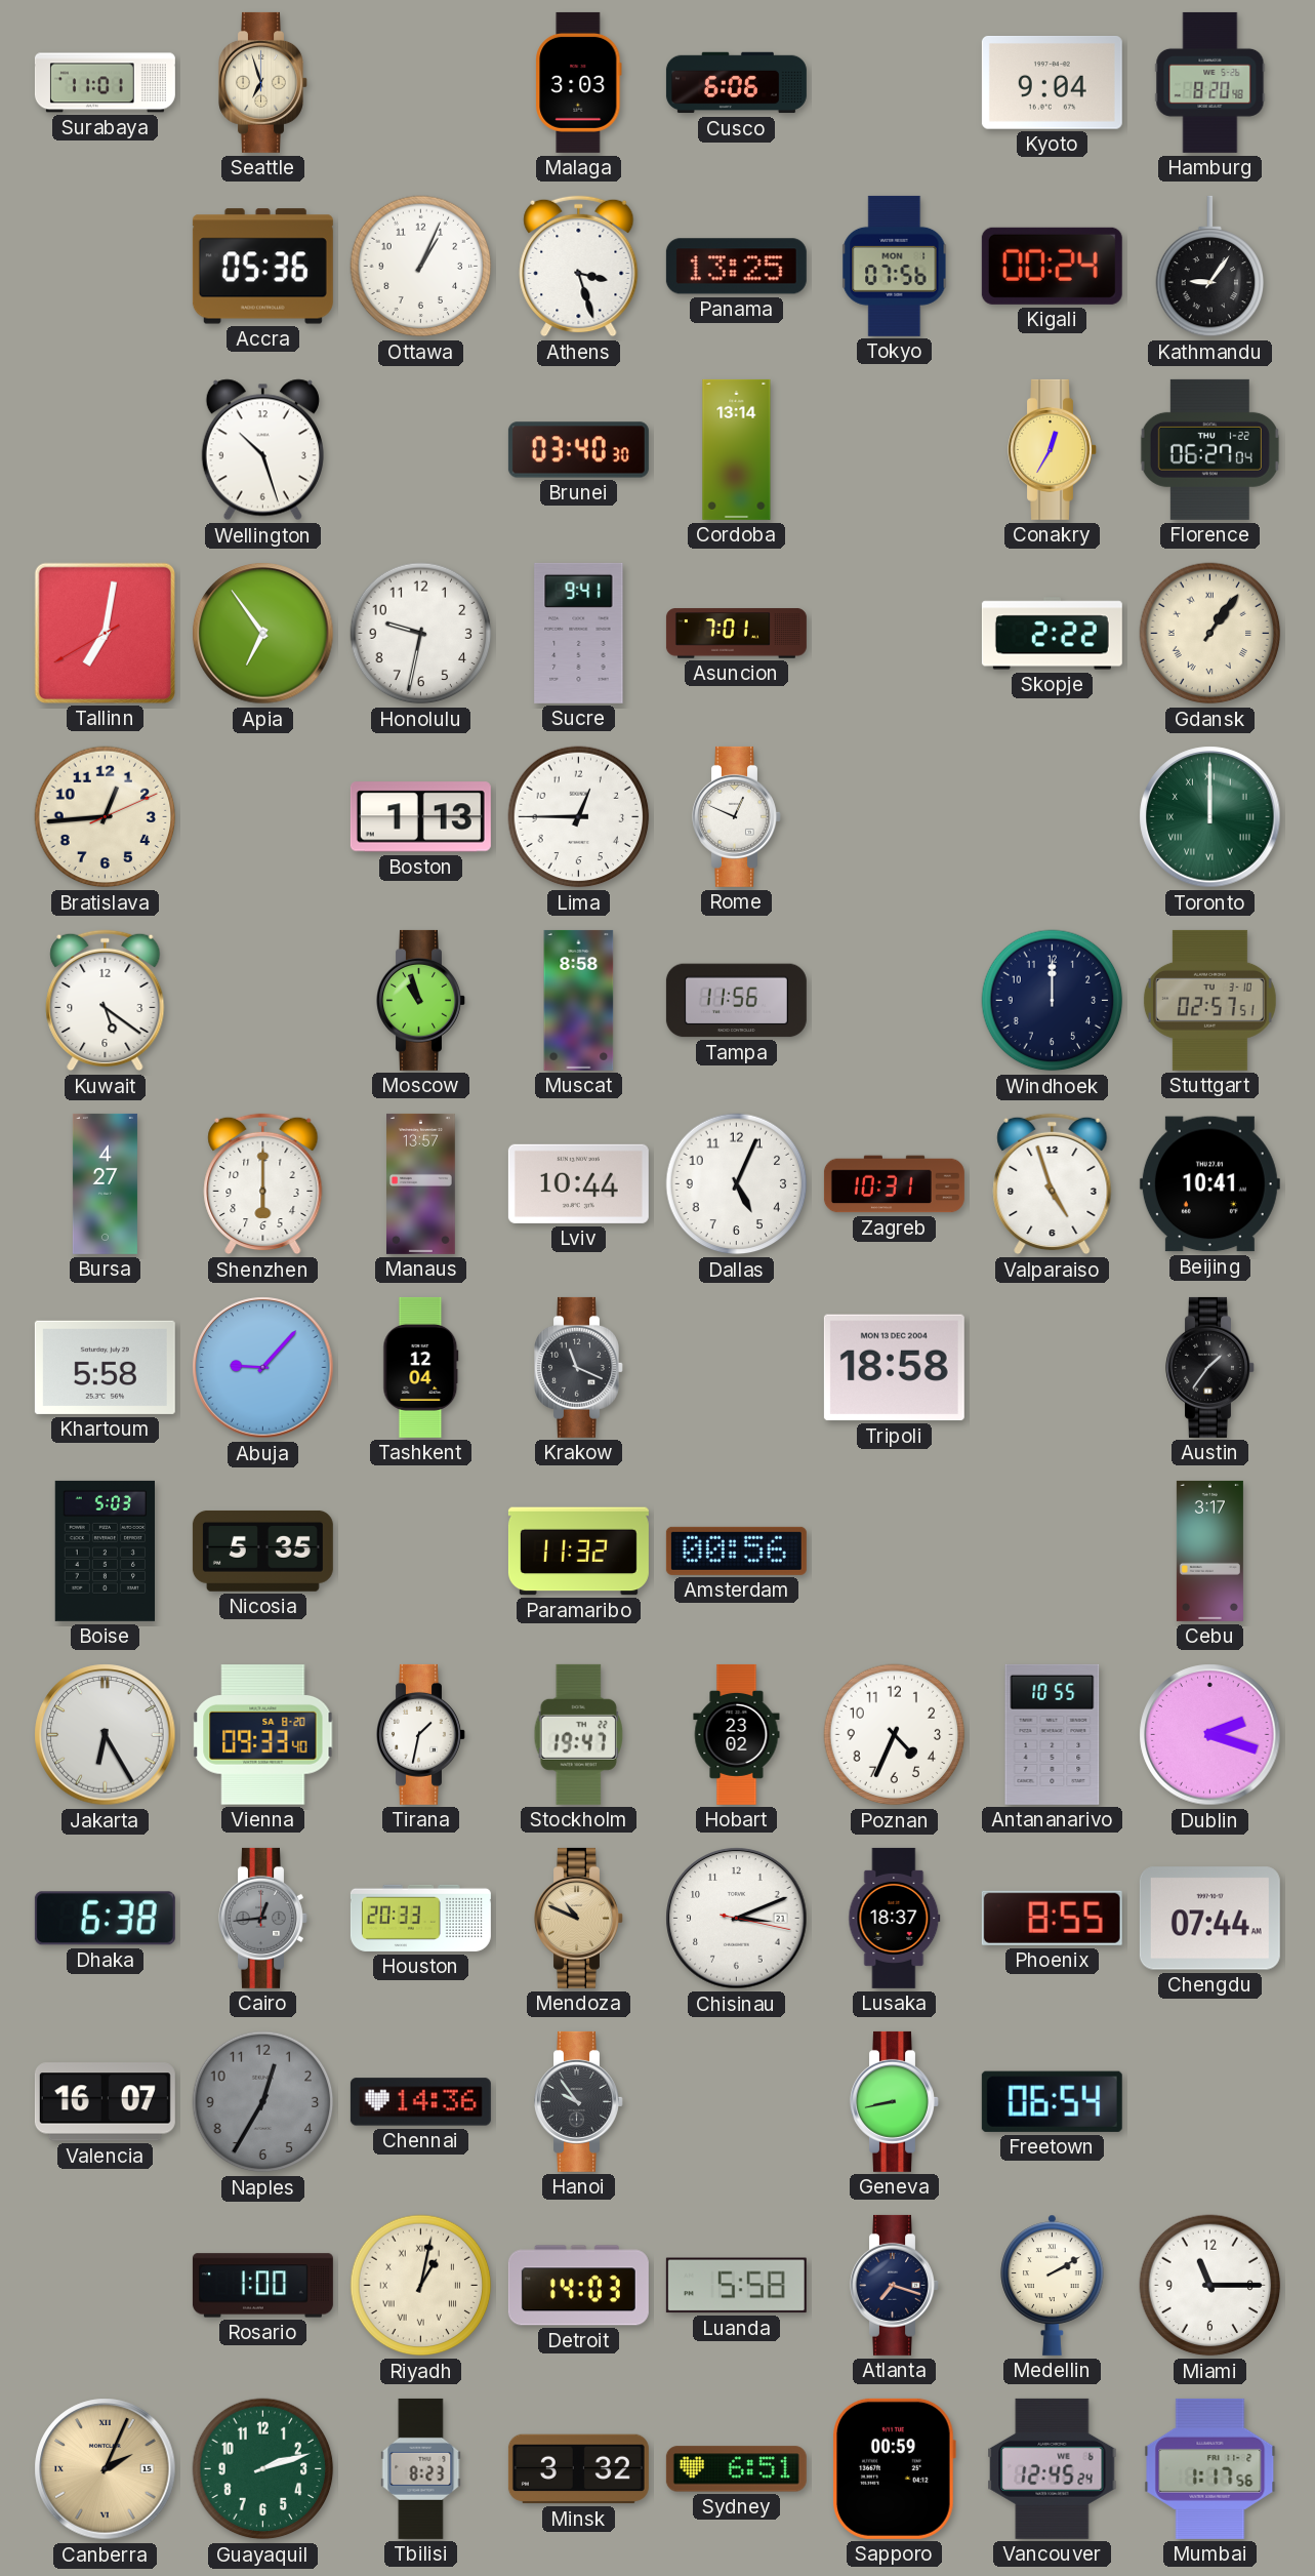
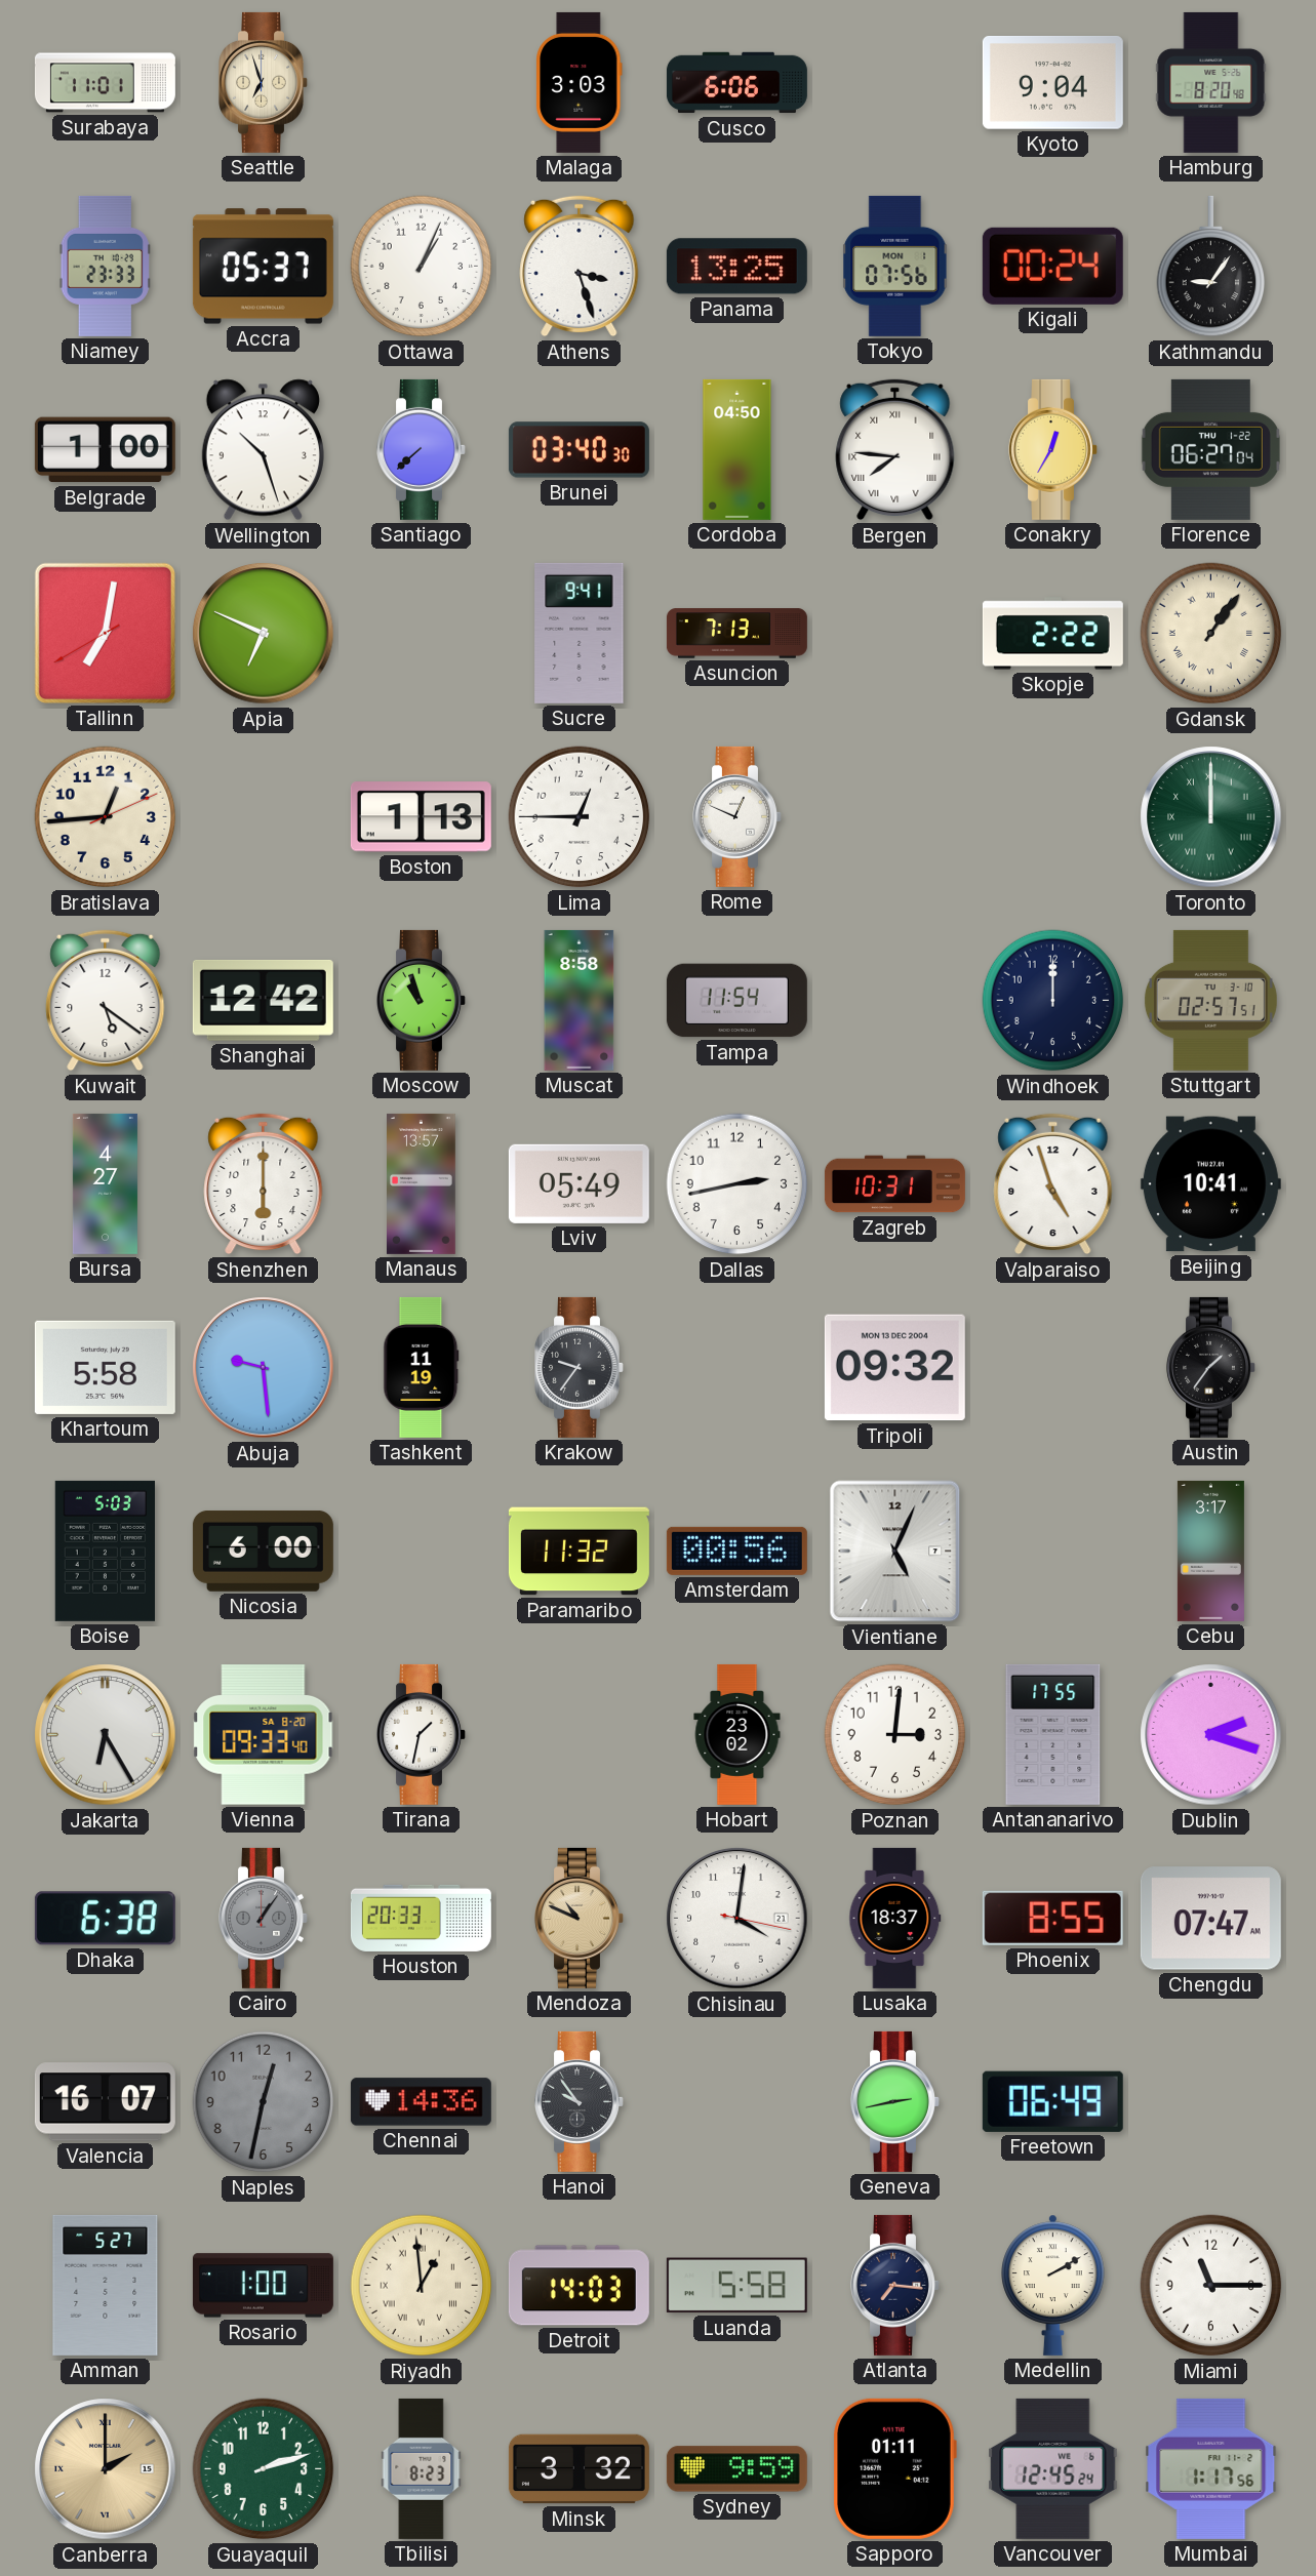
Niamey: none -> 23:33 (105, 266)
Accra: 05:36 -> 05:37 (263, 267)
Belgrade: none -> 1:00 (105, 450)
Santiago: none -> 7:38 (422, 449)
Cordoba: 13:14 -> 04:50 (737, 449)
Bergen: none -> 7:46 (895, 450)
Apia: 6:54 -> 6:49 (264, 634)
Honolulu: 9:32 -> none (421, 634)
Asuncion: 7:01 -> 7:13 (736, 634)
Shanghai: none -> 12:42 (263, 1000)
Tampa: 11:56 -> 11:54 (736, 1001)
Lviv: 10:44 -> 05:49 (579, 1183)
Dallas: 5:04 -> 2:43 (737, 1184)
Abuja: 9:07 -> 9:29 (264, 1368)
Tashkent: 12:04 -> 11:19 (422, 1367)
Krakow: 11:19 -> 9:36 (580, 1367)
Tripoli: 18:58 -> 09:32 (894, 1368)
Nicosia: 5:35 -> 6:00 (263, 1551)
Vientiane: none -> 5:04 (895, 1552)
Stockholm: 19:47 -> none (578, 1734)
Poznan: 4:34 -> 3:01 (895, 1735)
Antananarivo: 10:55 -> 17:55 (1053, 1734)
Cairo: 12:44 -> 1:06 (264, 1918)
Chisinau: 3:11 -> 4:01 (737, 1919)
Chengdu: 07:44 -> 07:47 (1210, 1919)
Naples: 12:35 -> 12:32 (264, 2102)
Geneva: 8:43 -> 2:43 (895, 2101)
Freetown: 06:54 -> 06:49 (1052, 2101)
Amman: none -> 5:27 (106, 2285)
Riyadh: 1:02 -> 12:59 (422, 2286)
Atlanta: 7:18 -> 7:16 (895, 2285)
Canberra: 2:04 -> 2:00 (106, 2469)
Sydney: 6:51 -> 9:59 (736, 2469)
Sapporo: 00:59 -> 01:11 (894, 2468)
